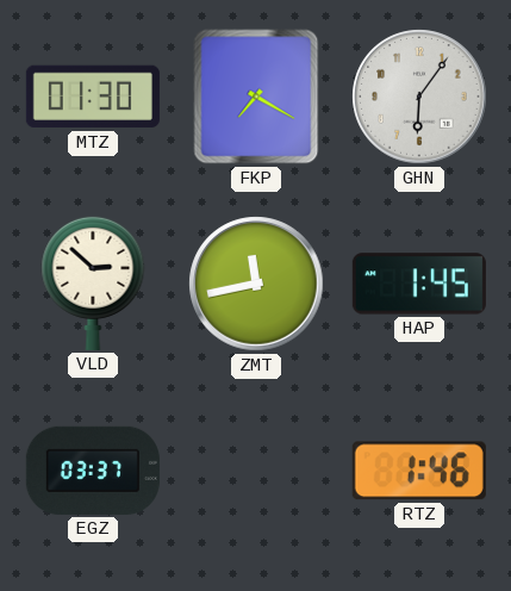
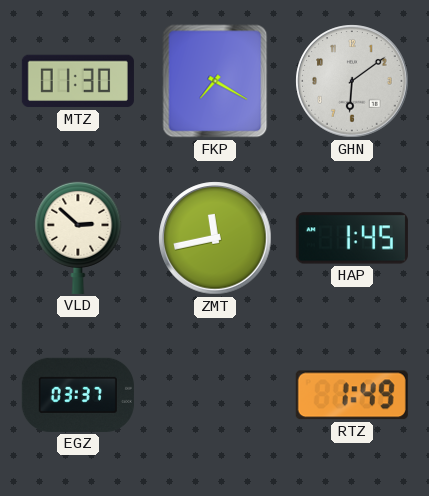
GHN: 6:06 -> 6:09 (352, 81)
RTZ: 1:46 -> 1:49 (352, 395)
